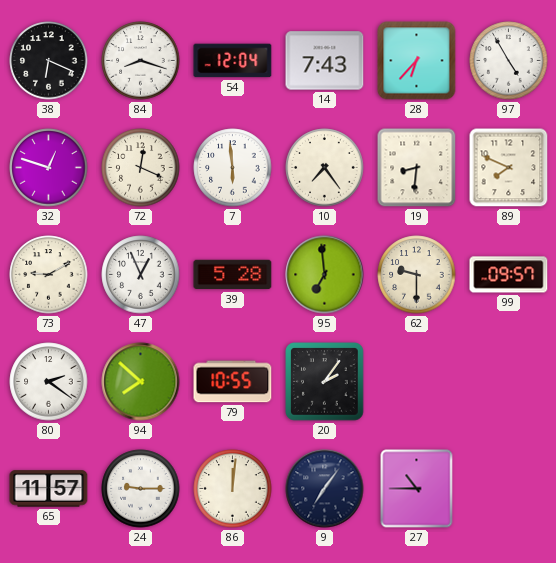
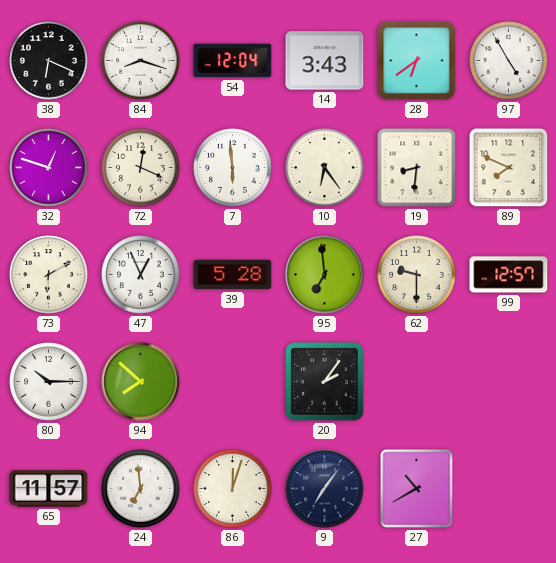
14: 7:43 -> 3:43 (325, 61)
28: 6:37 -> 6:39 (417, 61)
10: 7:24 -> 6:24 (325, 168)
73: 9:10 -> 6:10 (49, 275)
99: 09:57 -> 12:57 (509, 275)
80: 2:21 -> 10:15 (49, 382)
79: 10:55 -> none (233, 382)
24: 9:15 -> 6:59 (141, 489)
86: 12:01 -> 12:03 (233, 489)
27: 10:45 -> 10:40 (417, 489)
